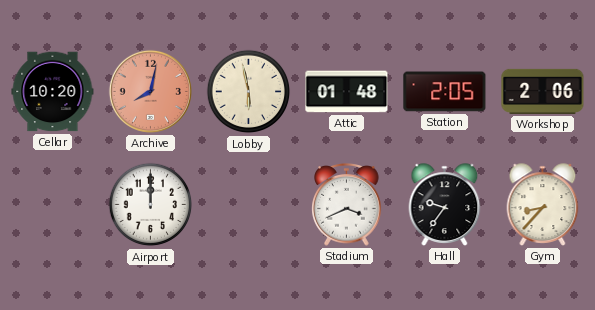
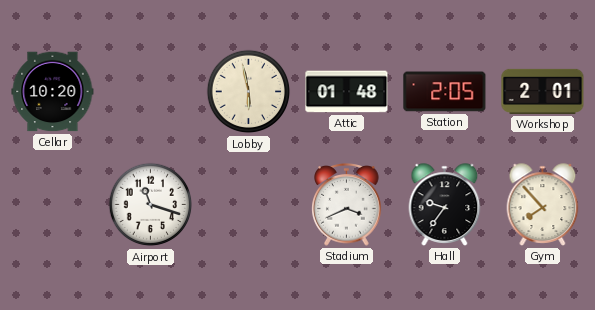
Archive: 8:02 -> none (150, 91)
Workshop: 2:06 -> 2:01 (543, 91)
Airport: 12:00 -> 11:18 (151, 205)
Gym: 8:37 -> 7:53 (543, 205)
